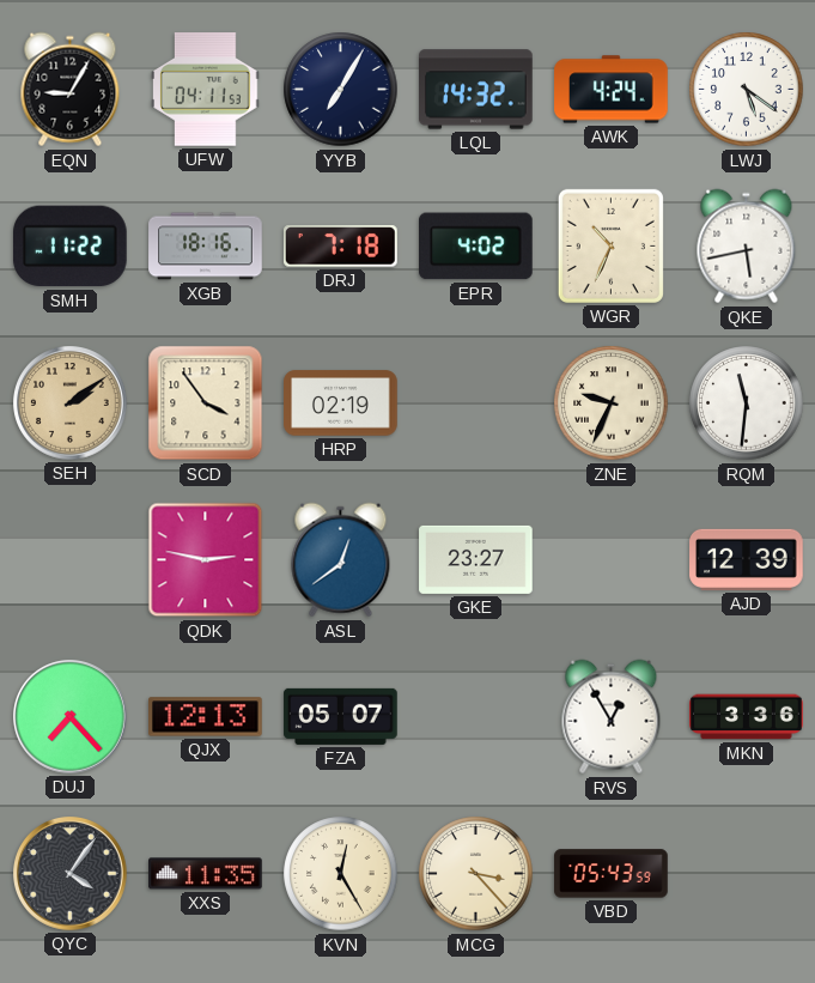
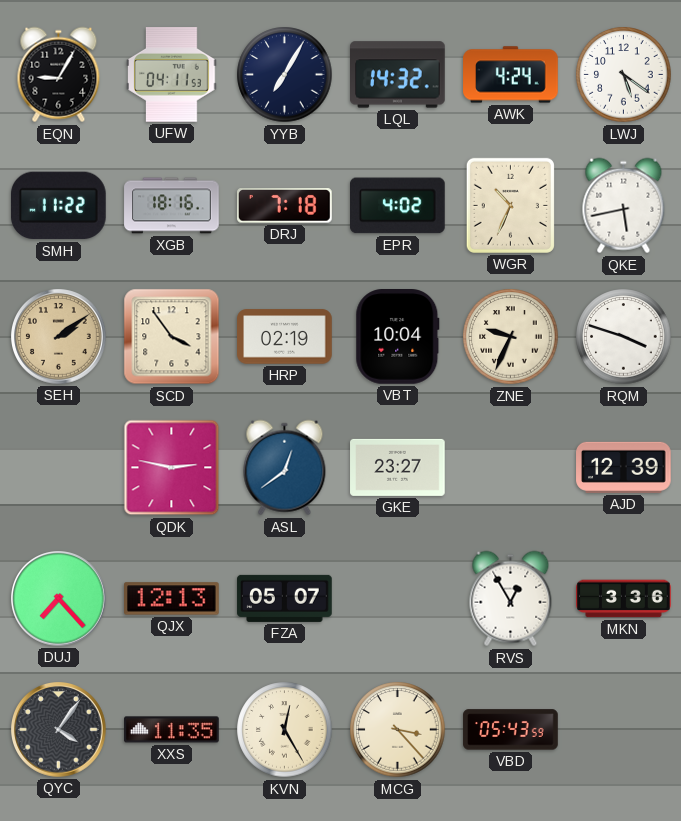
VBT: none -> 10:04 (398, 337)
RQM: 11:31 -> 3:48 (624, 337)
